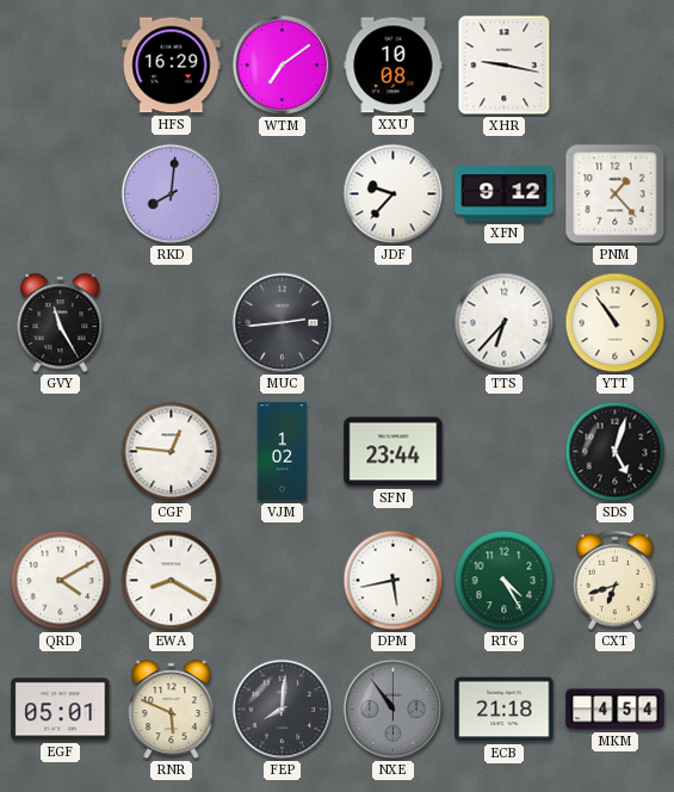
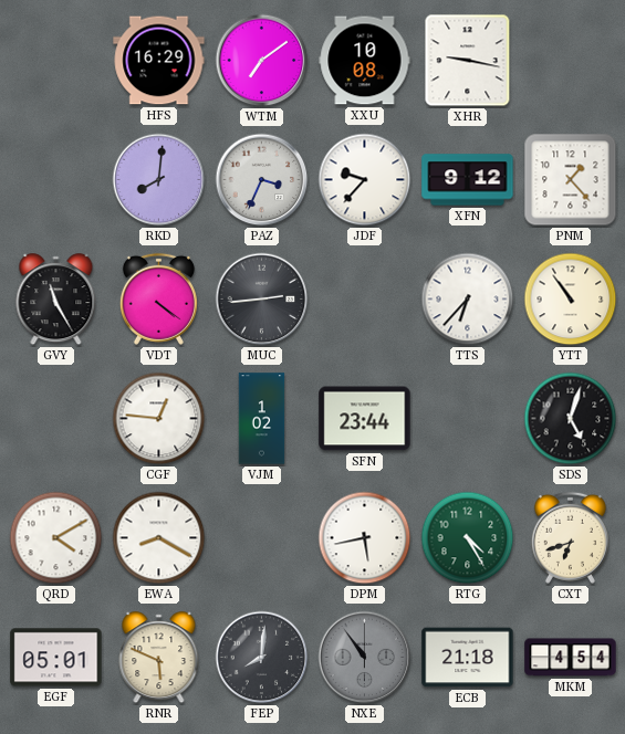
PAZ: none -> 3:34 (262, 180)
VDT: none -> 4:21 (158, 298)
